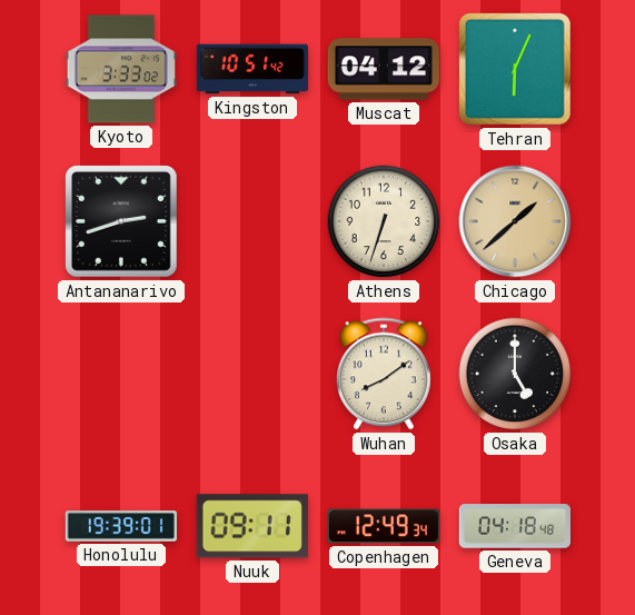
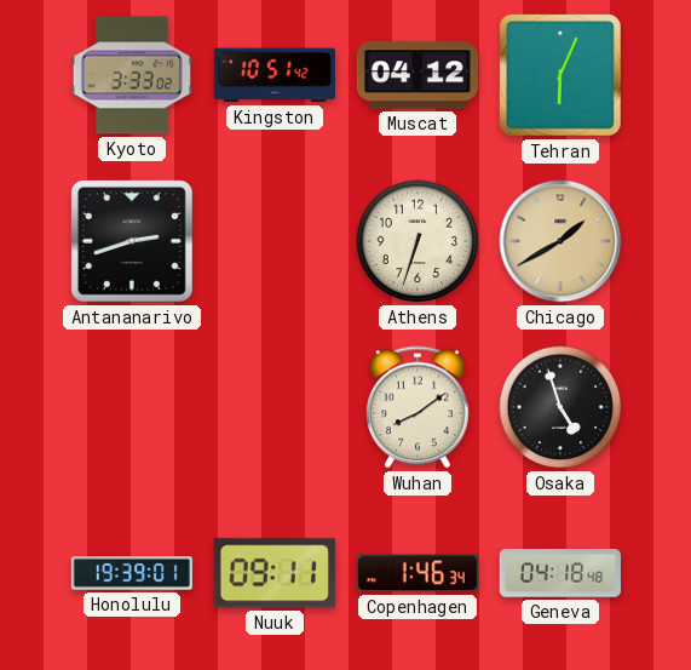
Chicago: 1:38 -> 1:40 (560, 241)
Osaka: 5:00 -> 4:57 (560, 407)
Copenhagen: 12:49 -> 1:46 (418, 573)
